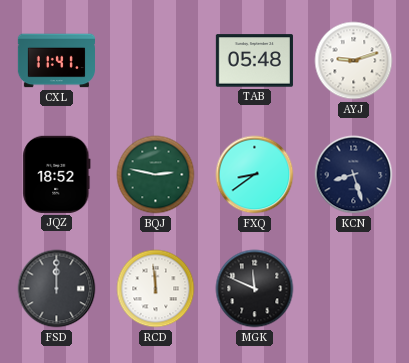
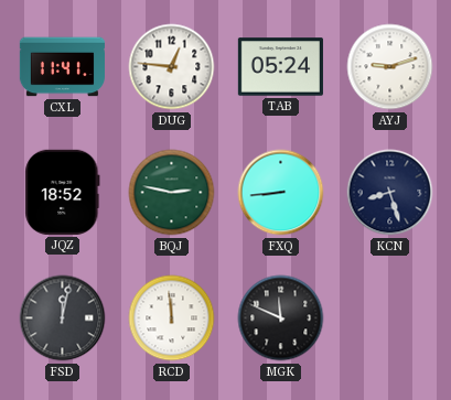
DUG: none -> 12:46 (172, 67)
TAB: 05:48 -> 05:24 (280, 67)
FXQ: 8:39 -> 8:44 (281, 193)
FSD: 12:00 -> 12:02 (63, 318)
